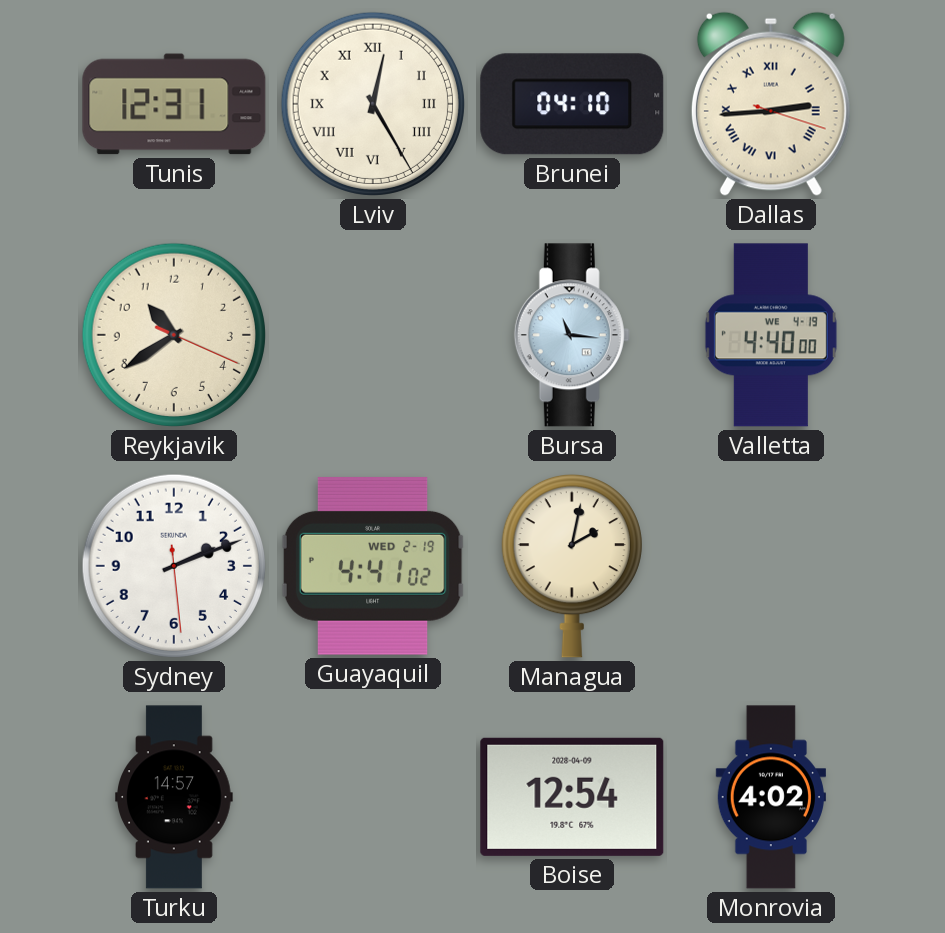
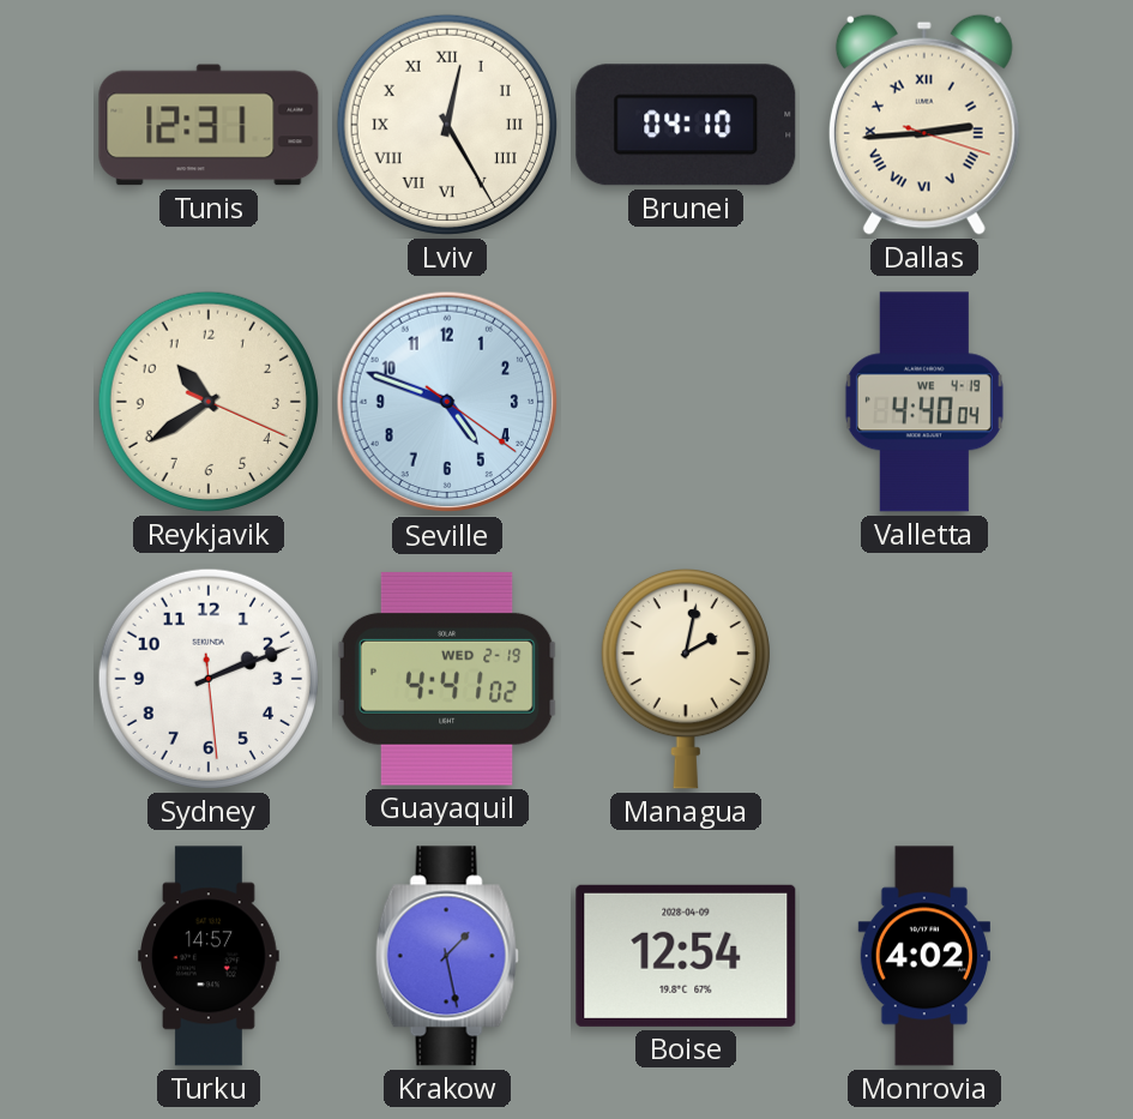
Seville: none -> 4:48 (447, 402)
Bursa: 11:16 -> none (572, 335)
Valletta: 4:40:00 -> 4:40:04 (924, 402)
Krakow: none -> 1:28 (447, 956)
